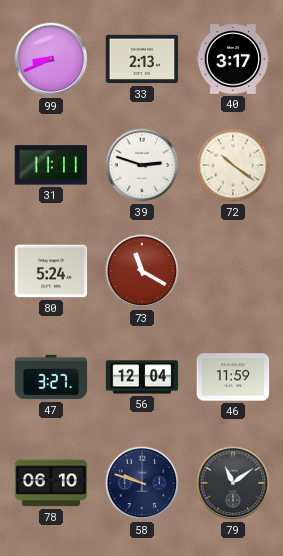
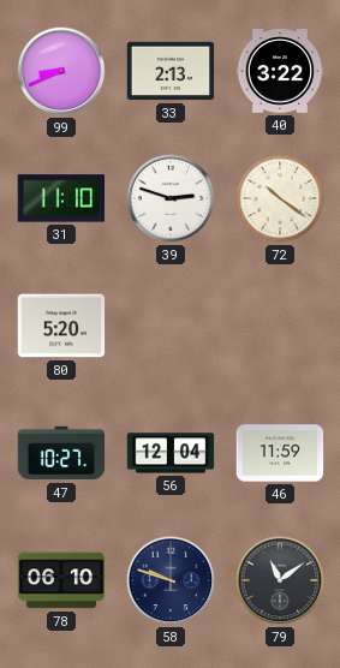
40: 3:17 -> 3:22 (280, 71)
31: 11:11 -> 11:10 (61, 198)
80: 5:24 -> 5:20 (61, 326)
73: 11:20 -> none (142, 271)
47: 3:27 -> 10:27 (61, 453)
